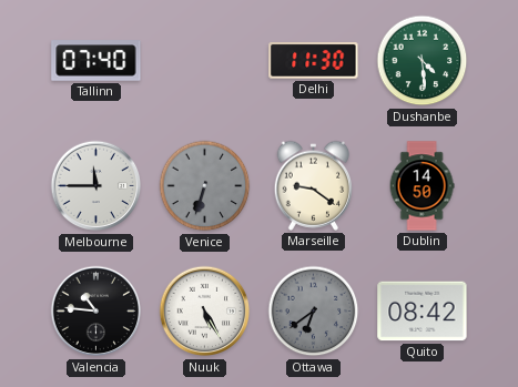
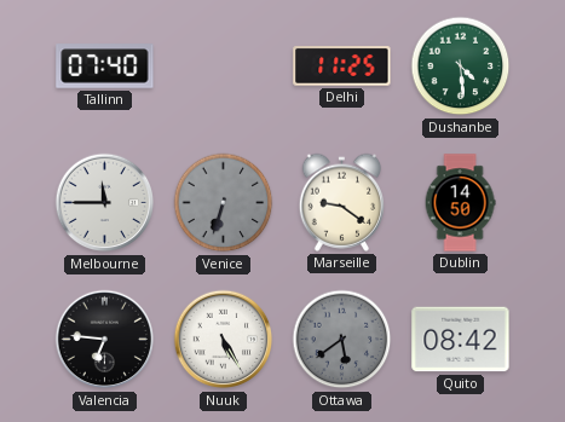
Delhi: 11:30 -> 11:25 (342, 67)
Valencia: 10:46 -> 6:46 (105, 340)
Ottawa: 6:39 -> 5:39 (342, 340)
